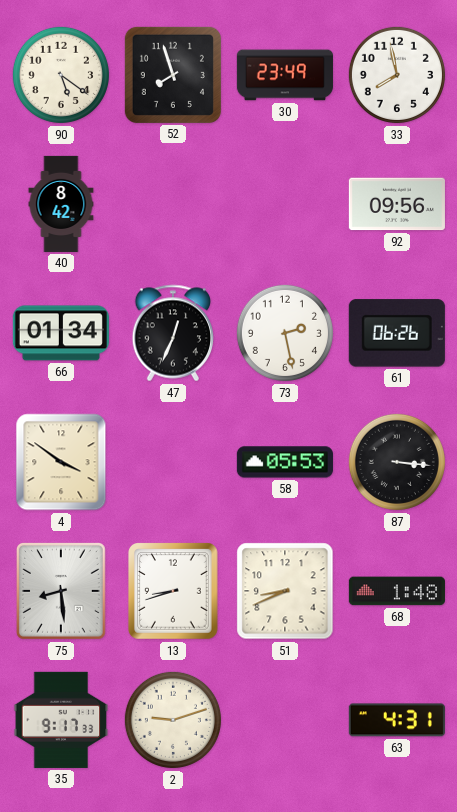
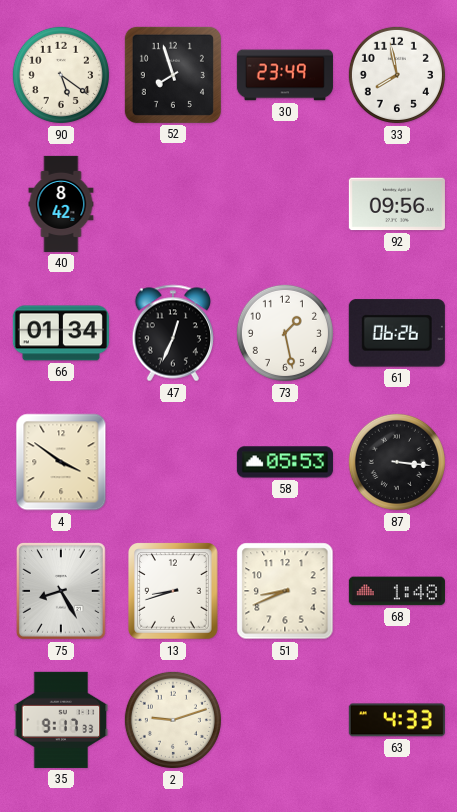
73: 2:28 -> 1:28 (285, 333)
75: 8:29 -> 8:25 (61, 591)
63: 4:31 -> 4:33 (397, 720)
